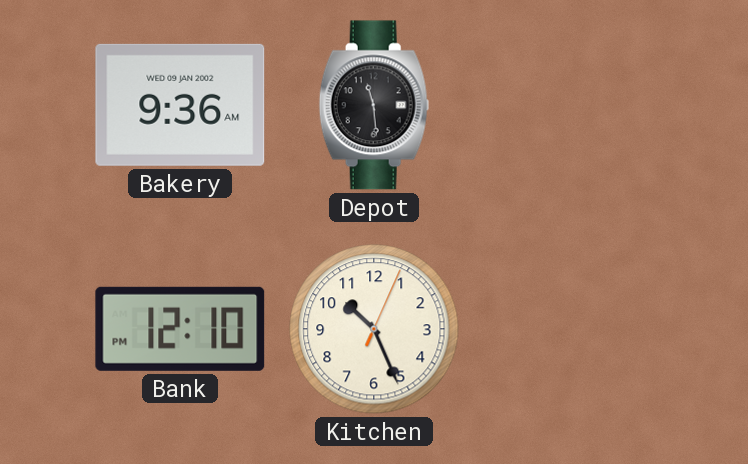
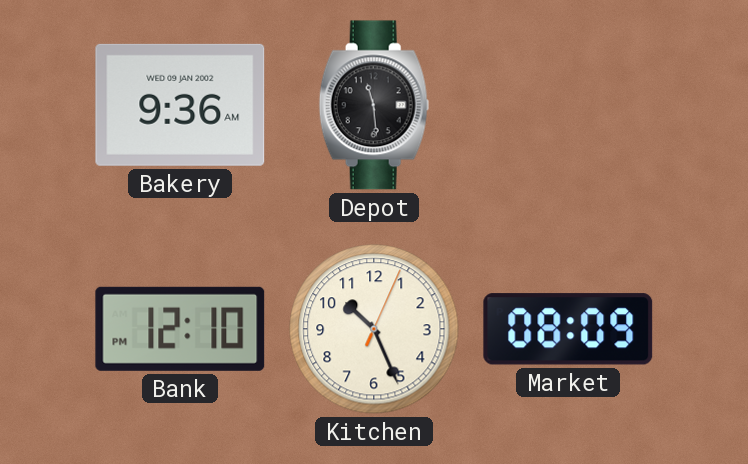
Market: none -> 08:09 (568, 329)
